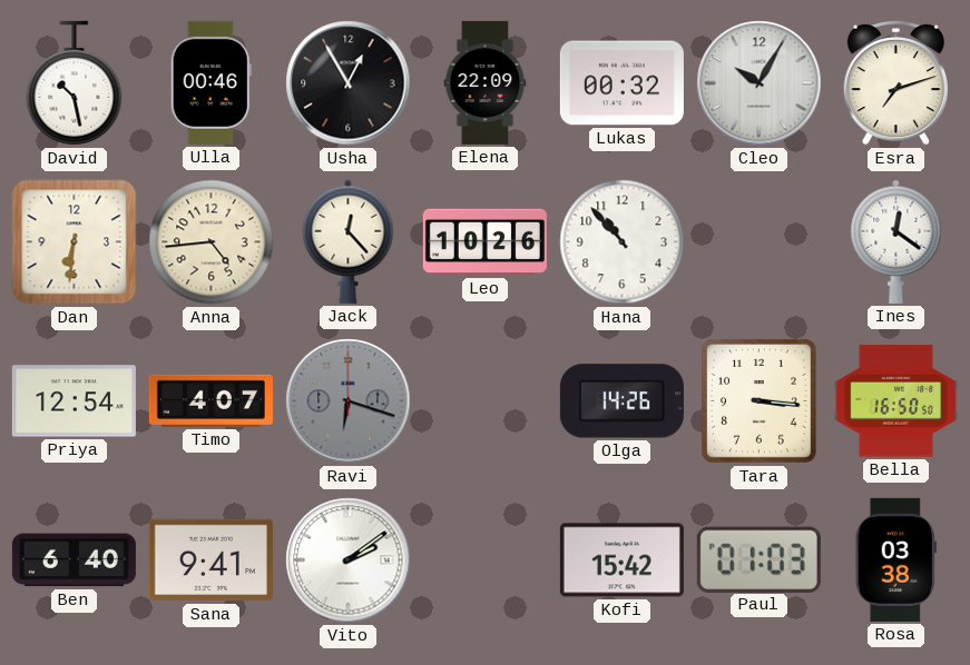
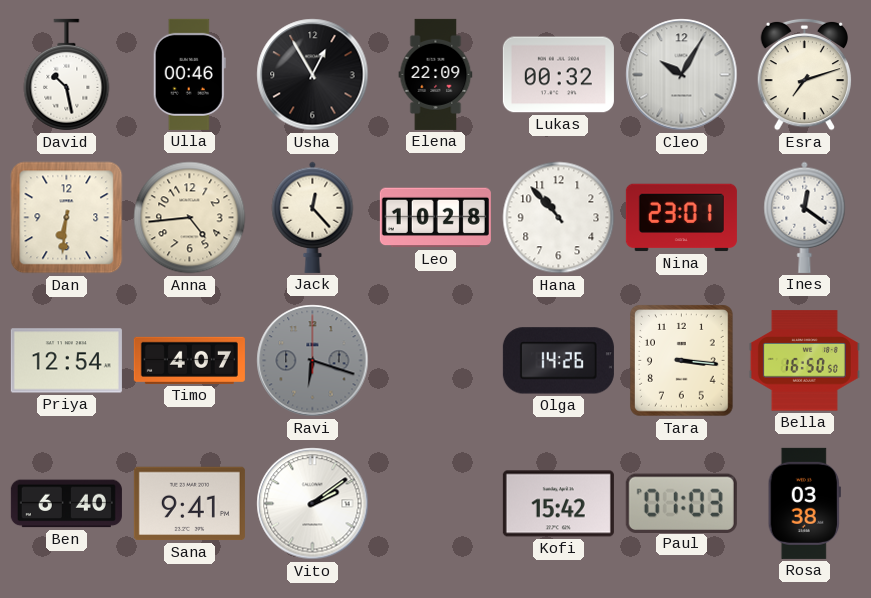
Leo: 10:26 -> 10:28 (435, 218)
Nina: none -> 23:01 (681, 218)
